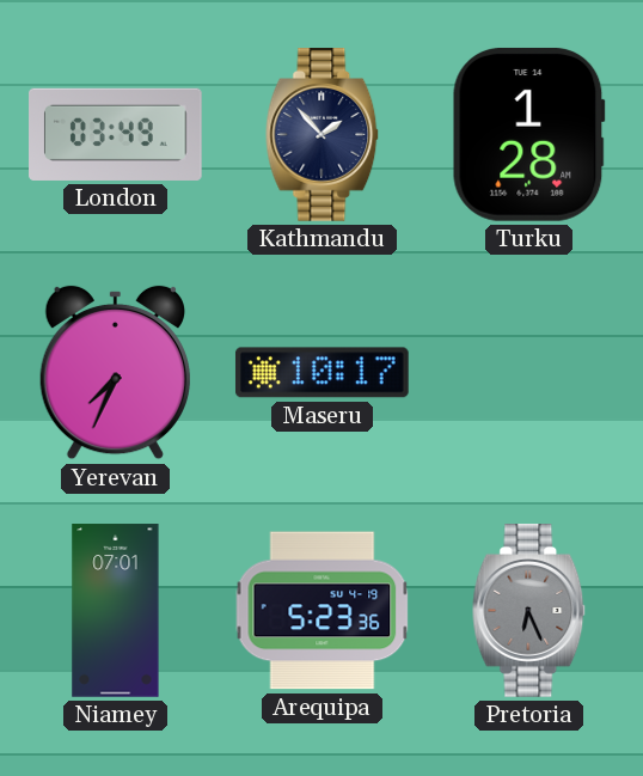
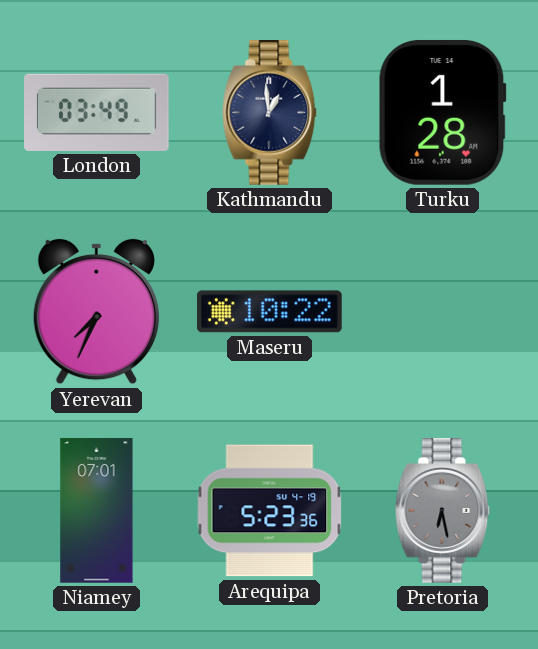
Kathmandu: 1:53 -> 12:59 (270, 113)
Maseru: 10:17 -> 10:22 (269, 312)
Pretoria: 6:26 -> 6:28 (443, 511)
